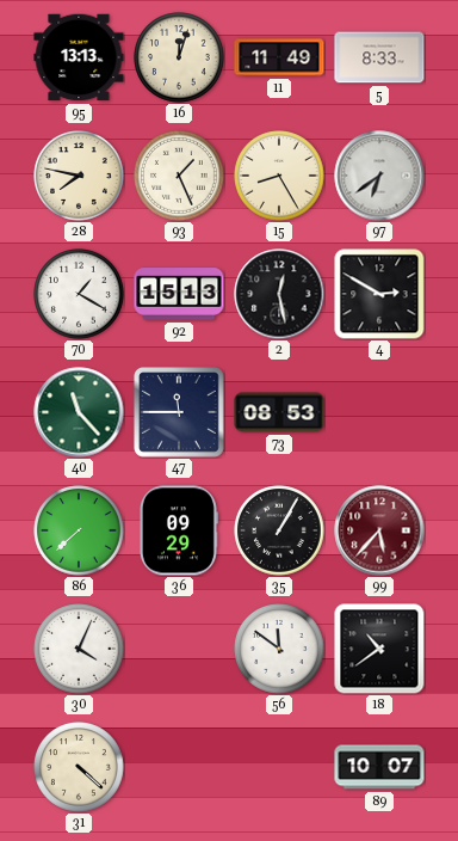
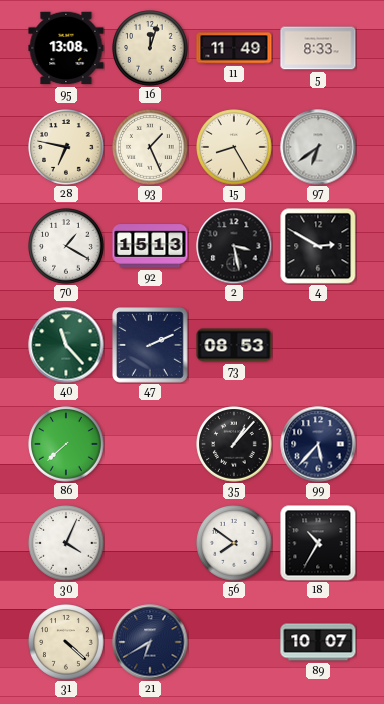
95: 13:13 -> 13:08 (66, 48)
28: 7:47 -> 6:47 (66, 147)
2: 12:28 -> 3:28 (234, 246)
47: 11:45 -> 2:11 (151, 346)
36: 09:29 -> none (178, 530)
35: 1:05 -> 1:07 (234, 444)
99 dial: burgundy -> navy (318, 444)
56: 11:51 -> 7:51 (234, 543)
18: 10:39 -> 10:35 (318, 543)
21: none -> 6:40 (150, 642)
